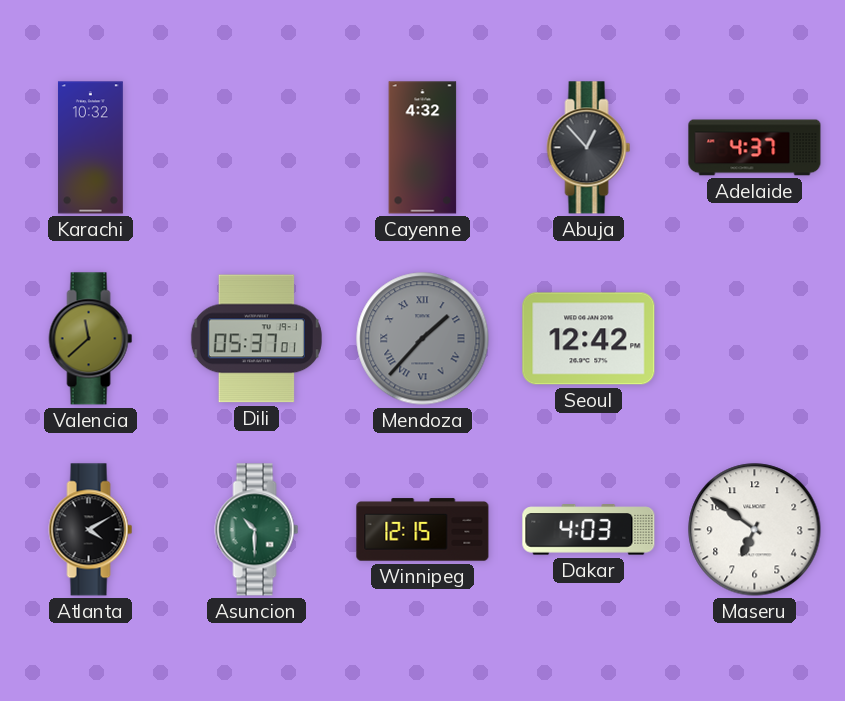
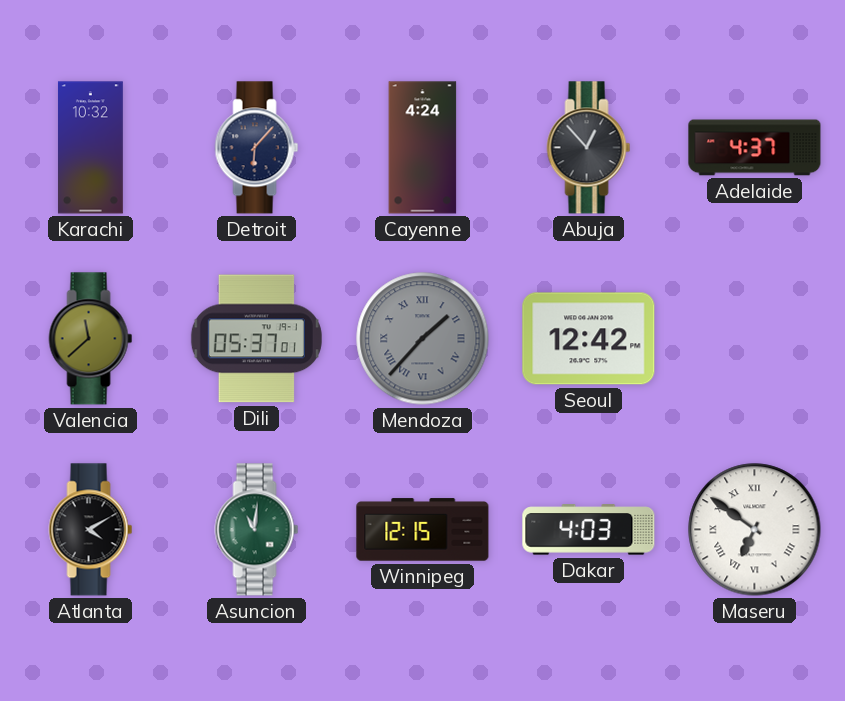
Detroit: none -> 6:07 (257, 148)
Cayenne: 4:32 -> 4:24 (423, 148)
Asuncion: 10:30 -> 11:01 (257, 530)
Maseru numerals: Arabic -> Roman (755, 530)
